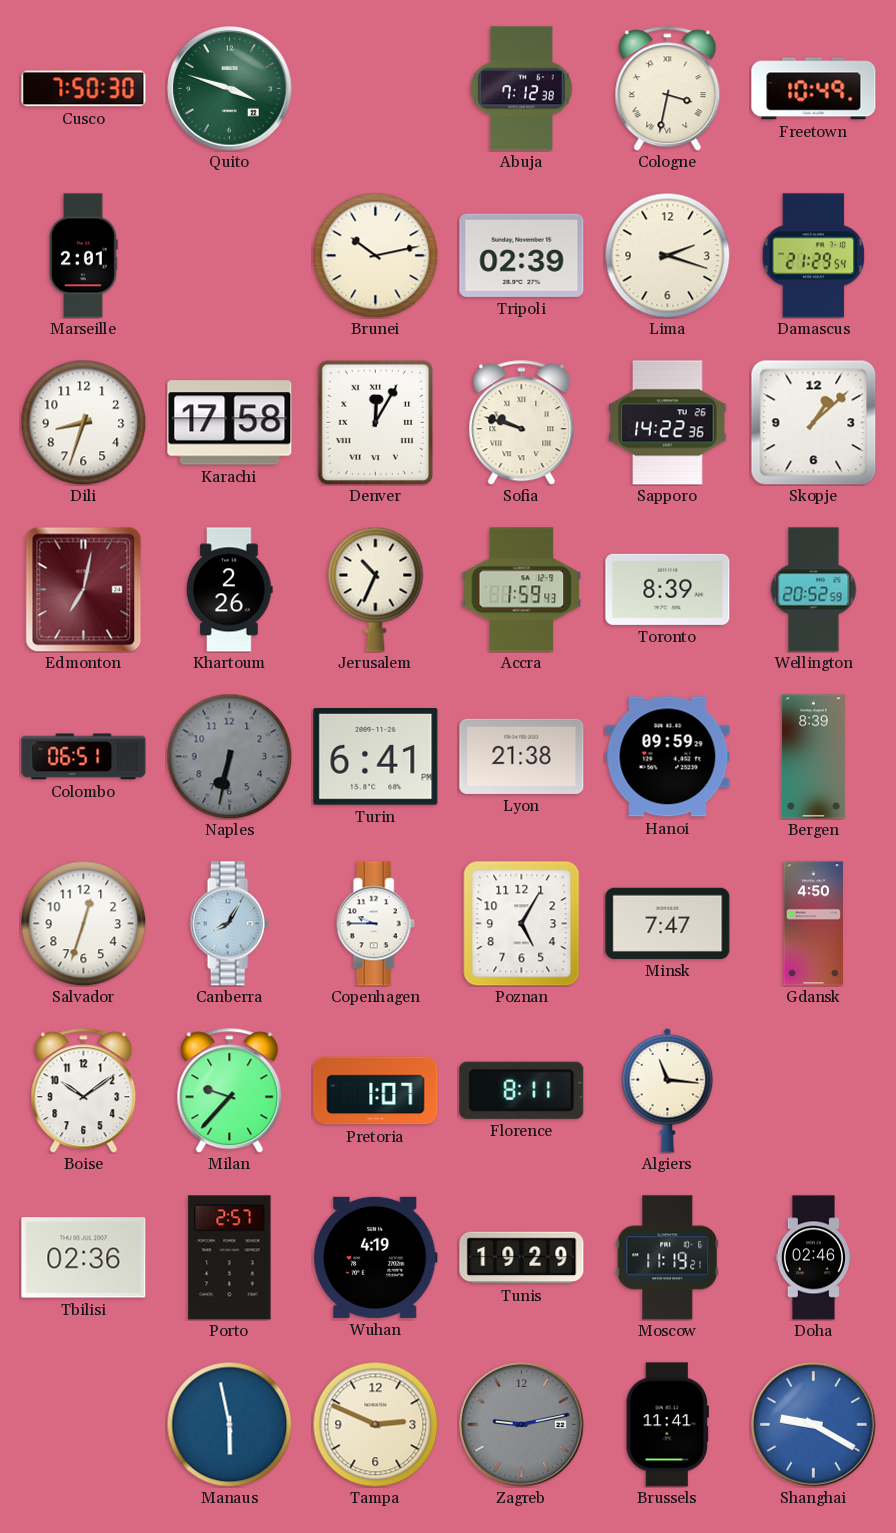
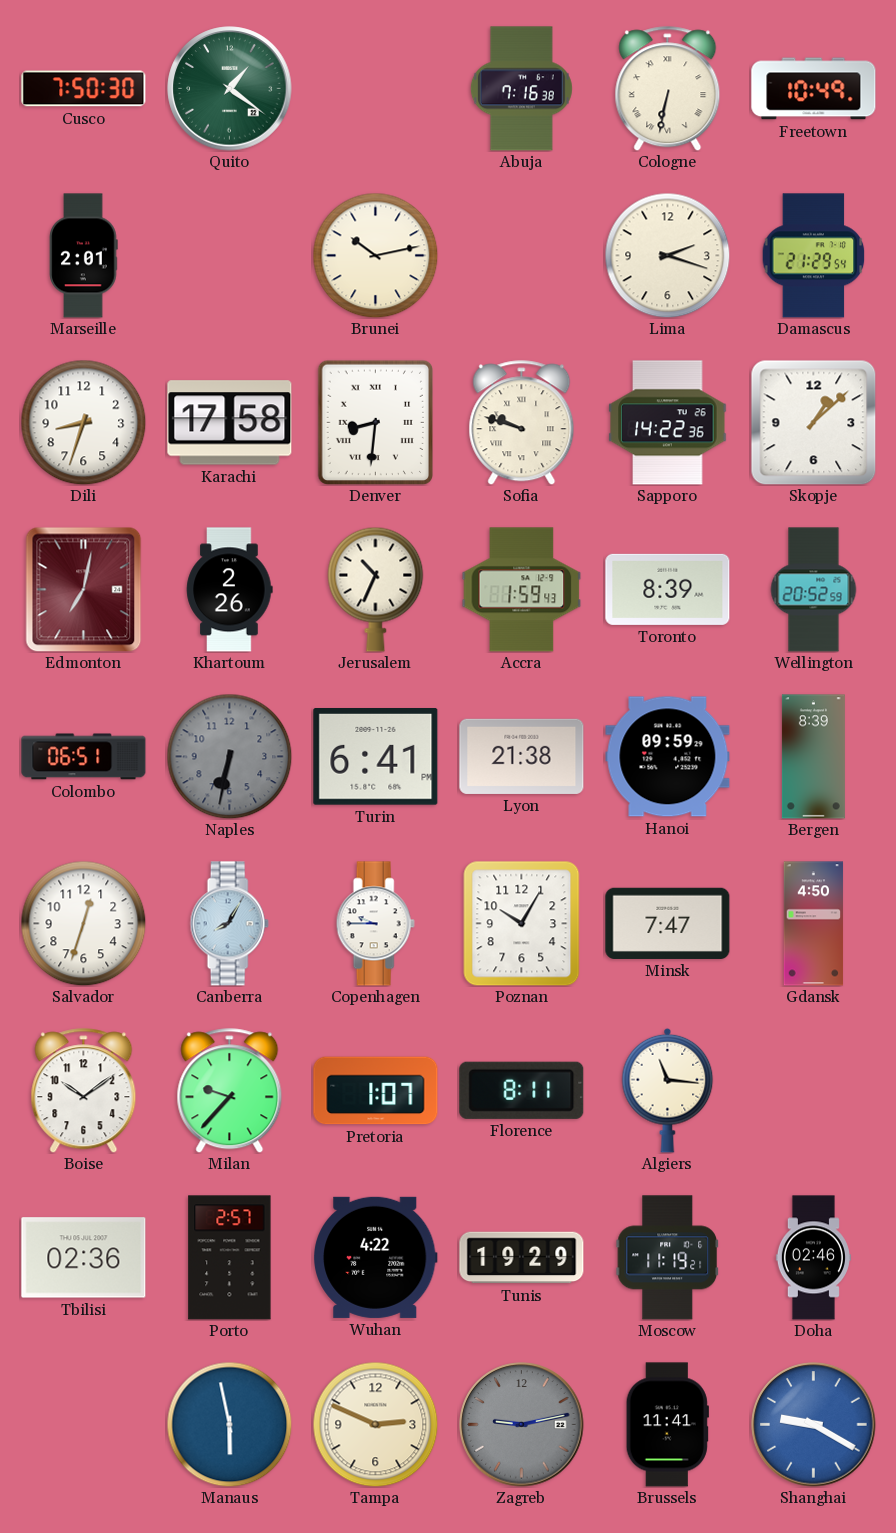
Quito: 3:48 -> 1:21 (230, 89)
Abuja: 7:12 -> 7:16 (521, 89)
Cologne: 3:32 -> 6:32 (668, 89)
Tripoli: 02:39 -> none (522, 255)
Denver: 12:05 -> 8:31 (375, 422)
Poznan: 5:05 -> 10:05 (522, 923)
Wuhan: 4:19 -> 4:22 (376, 1257)
